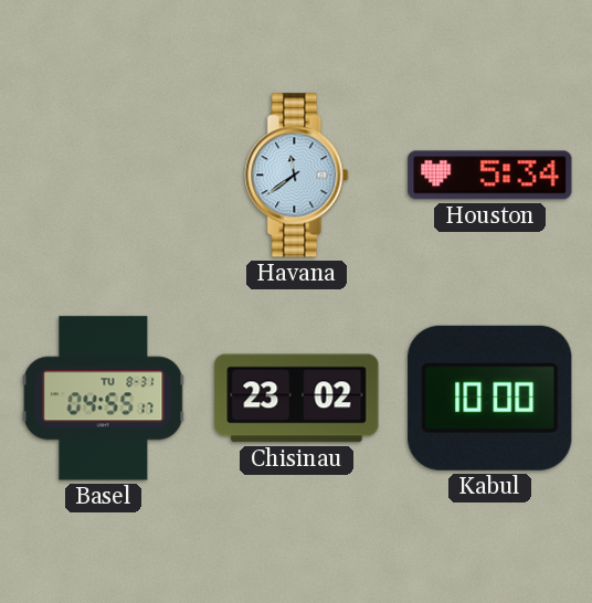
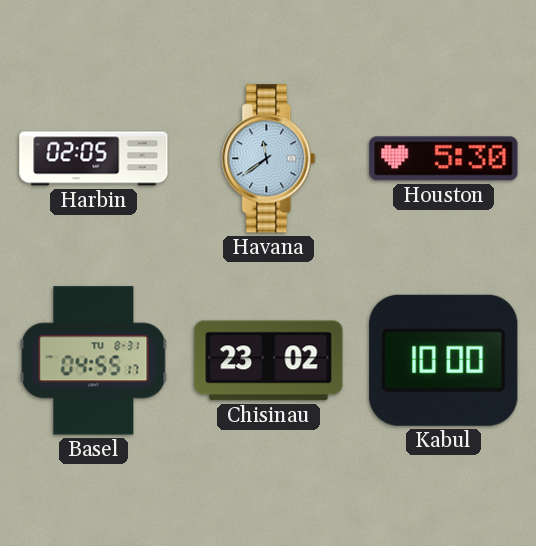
Harbin: none -> 02:05 (94, 159)
Houston: 5:34 -> 5:30 (444, 159)
